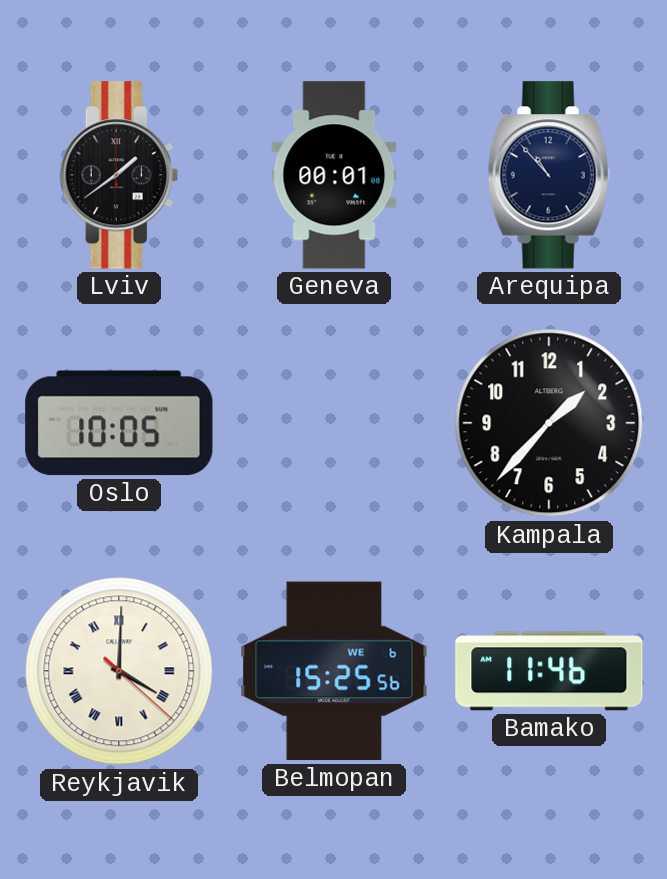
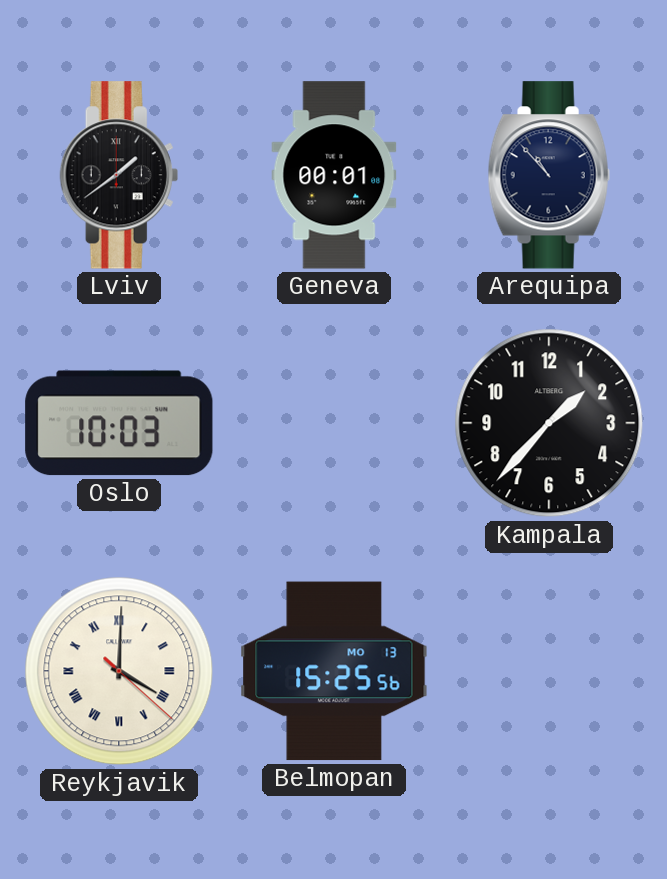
Oslo: 10:05 -> 10:03 (119, 423)
Belmopan date: WE 6 -> MO 13 (334, 671)
Bamako: 11:46 -> none (549, 671)
